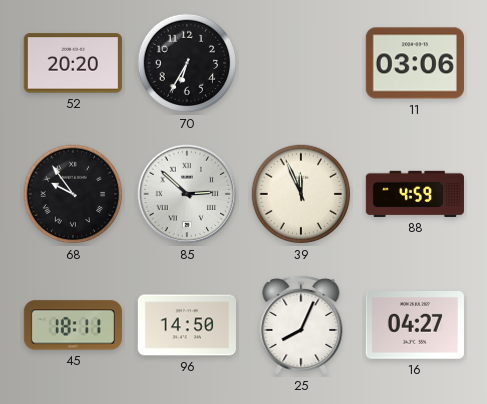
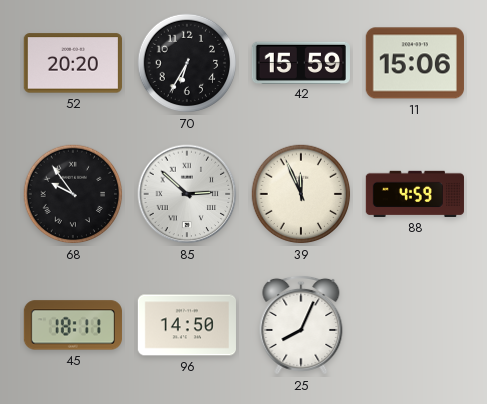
42: none -> 15:59 (301, 62)
11: 03:06 -> 15:06 (415, 63)
16: 04:27 -> none (415, 326)
